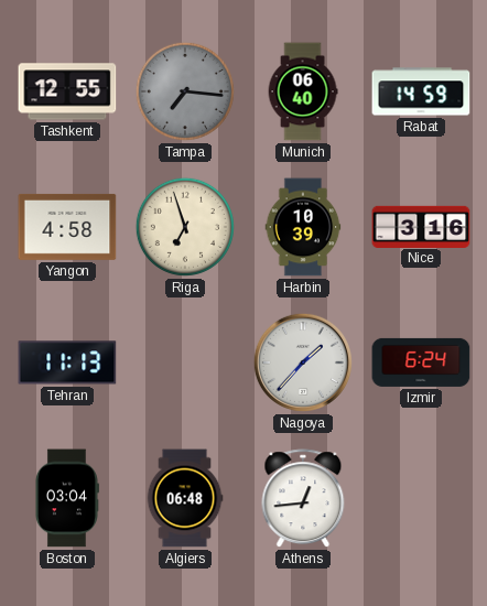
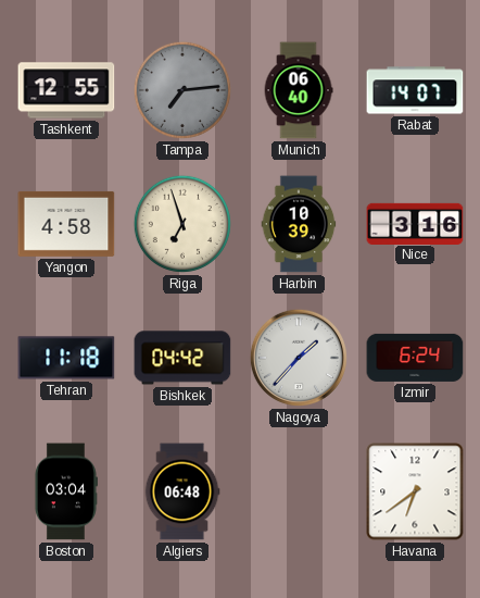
Tampa: 7:16 -> 7:14 (182, 90)
Rabat: 14:59 -> 14:07 (415, 90)
Tehran: 11:13 -> 11:18 (66, 358)
Bishkek: none -> 04:42 (182, 358)
Athens: 12:44 -> none (303, 499)
Havana: none -> 6:39 (415, 491)
